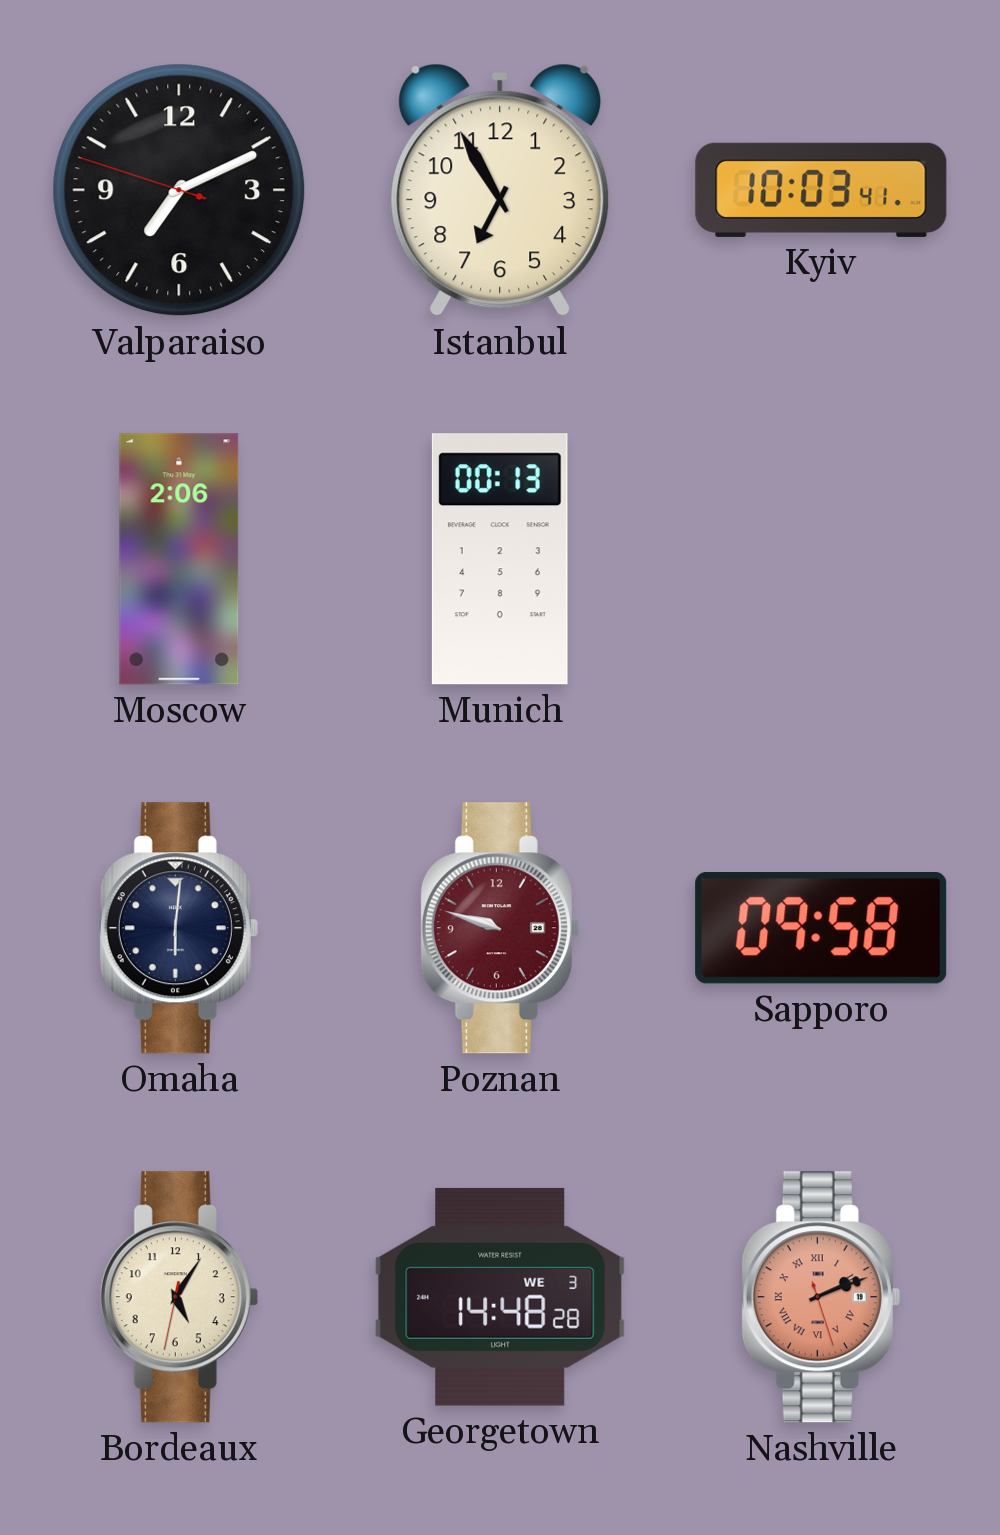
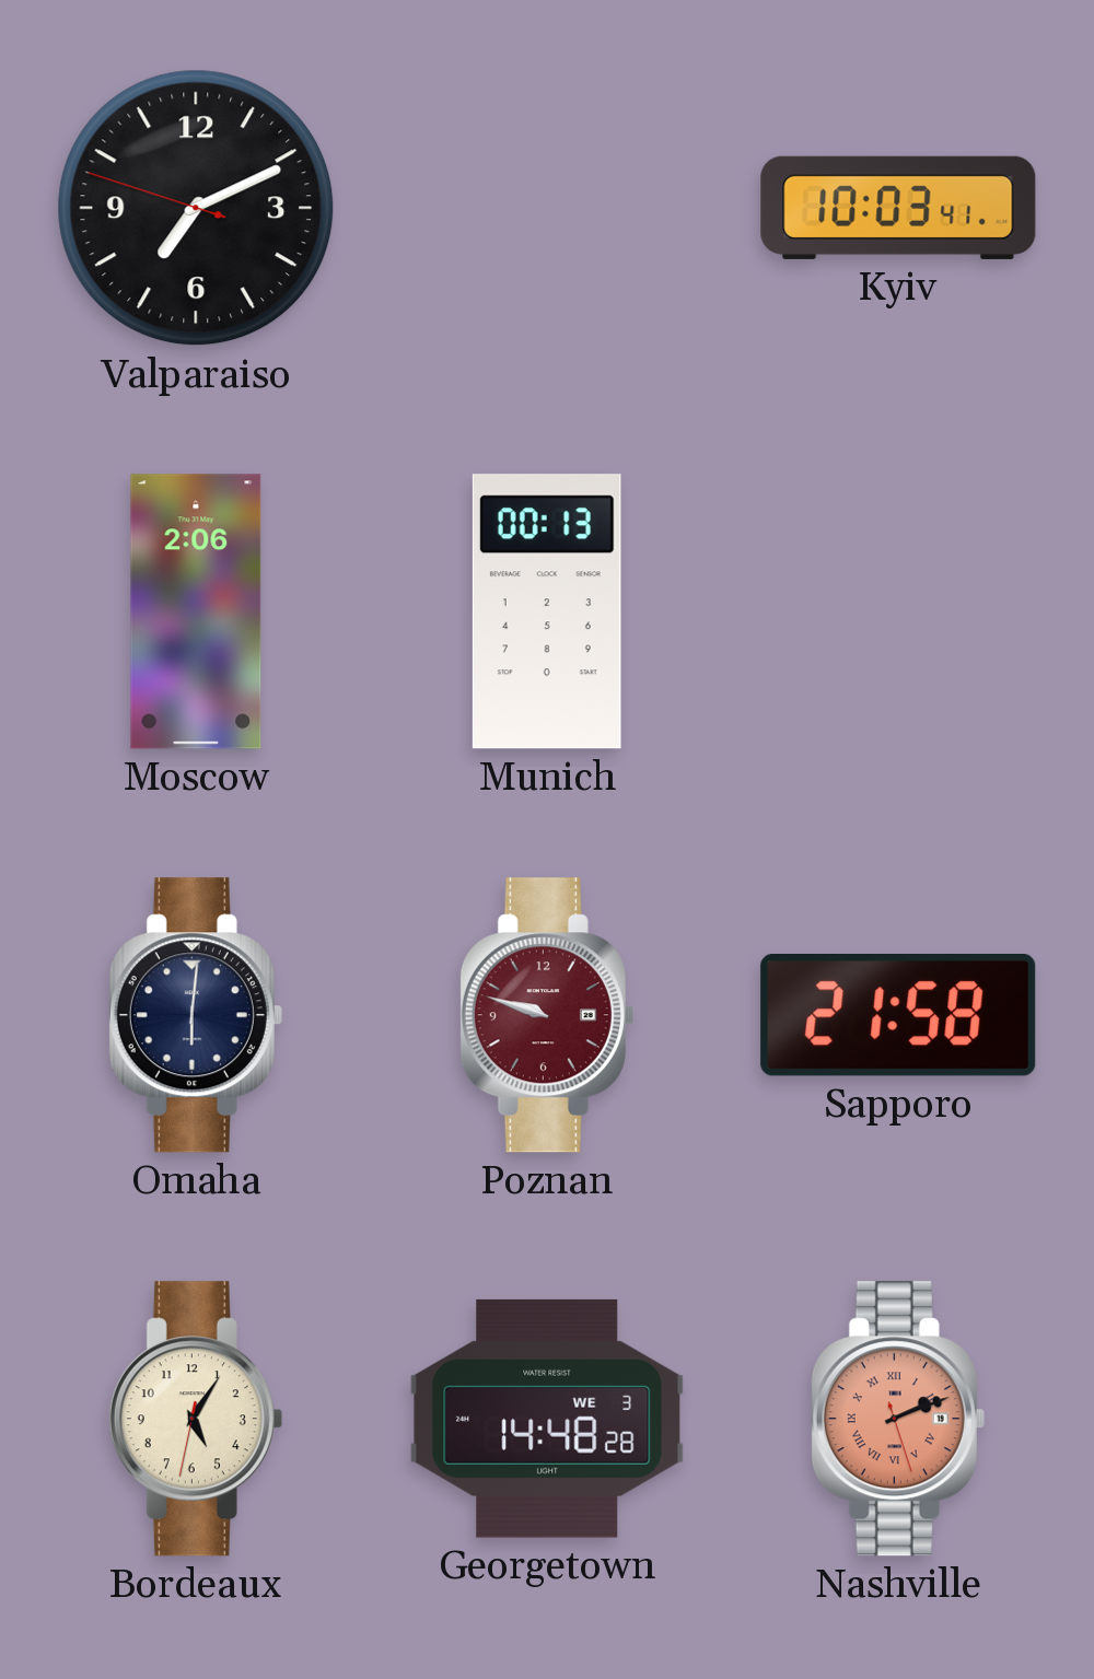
Istanbul: 6:55 -> none (500, 190)
Sapporo: 09:58 -> 21:58 (898, 1016)
